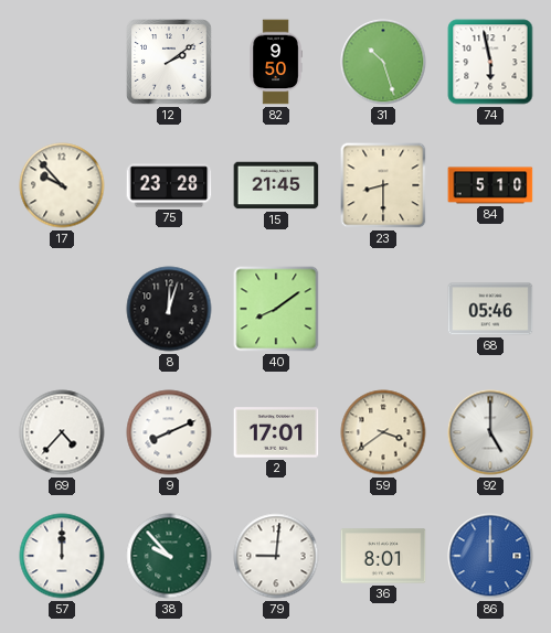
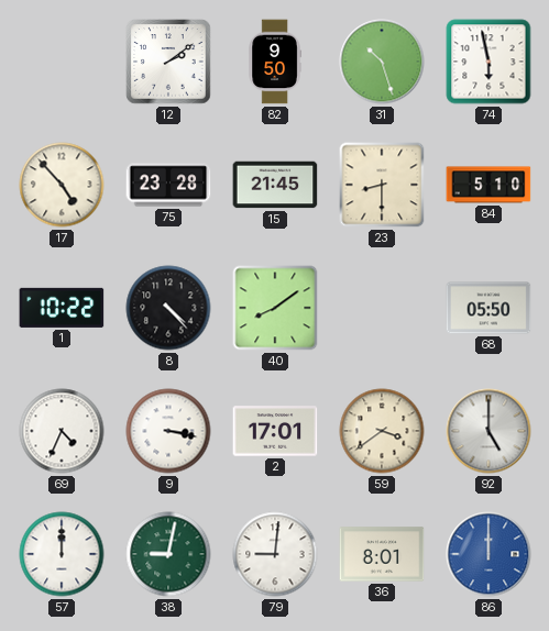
17: 9:53 -> 4:53 (62, 185)
1: none -> 10:22 (62, 308)
8: 12:03 -> 4:23 (168, 308)
68: 05:46 -> 05:50 (488, 308)
69: 4:37 -> 4:34 (62, 431)
9: 8:11 -> 3:17 (168, 431)
38: 9:53 -> 9:02 (168, 554)
